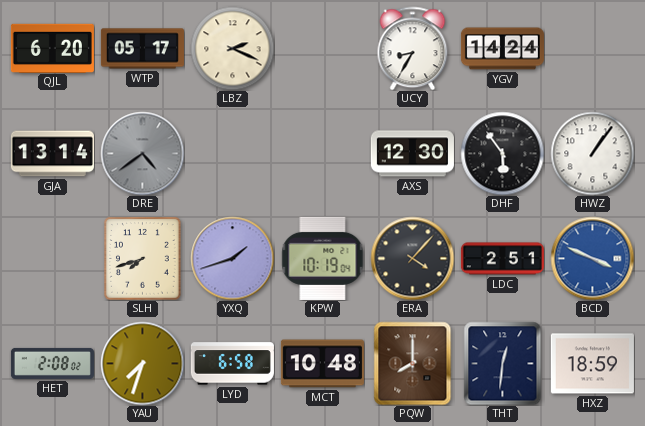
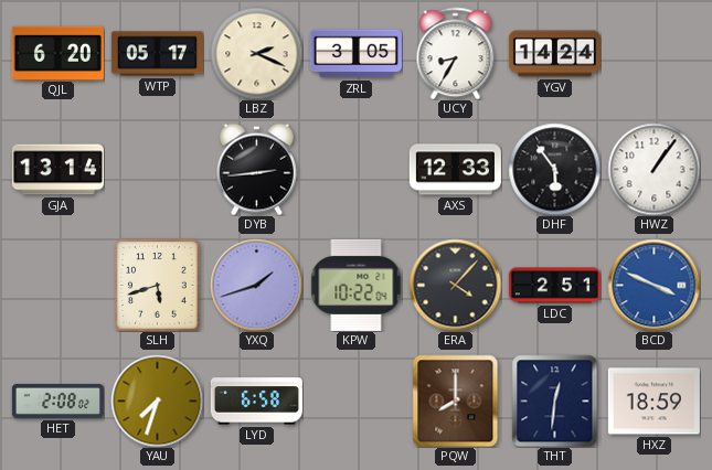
ZRL: none -> 3:05 (355, 54)
DRE: 4:39 -> none (142, 153)
DYB: none -> 2:44 (256, 169)
AXS: 12:30 -> 12:33 (455, 170)
SLH: 7:42 -> 5:42 (158, 285)
KPW: 10:19 -> 10:22 (357, 285)
MCT: 10:48 -> none (322, 364)
